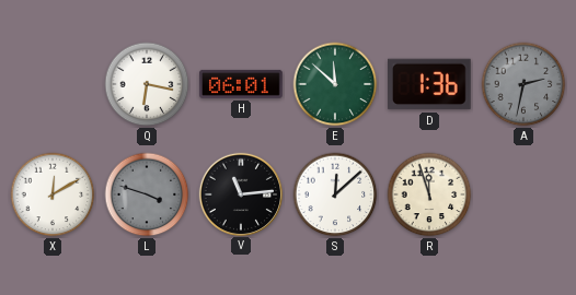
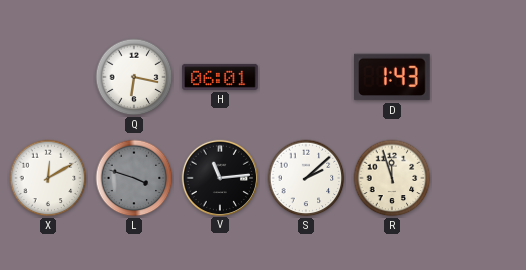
E: 11:52 -> none (335, 84)
D: 1:36 -> 1:43 (393, 77)
A: 2:32 -> none (523, 84)
S: 12:08 -> 2:08 (306, 178)
